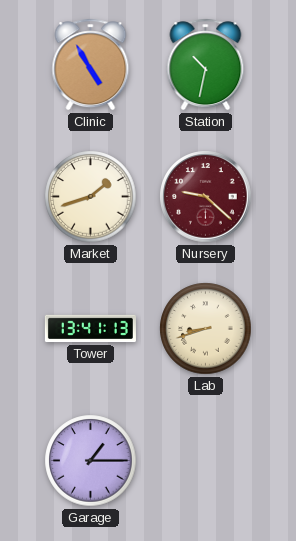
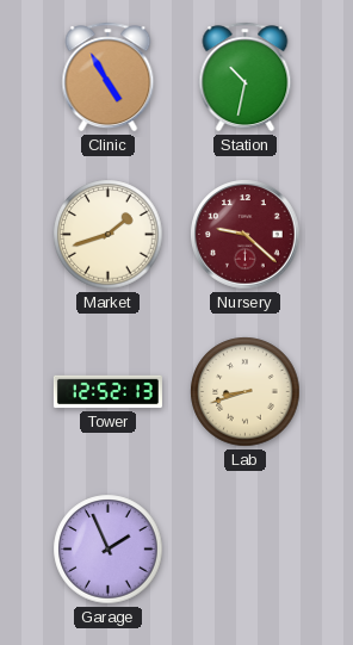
Tower: 13:41 -> 12:52 (107, 392)
Garage: 1:15 -> 1:56 (109, 550)
